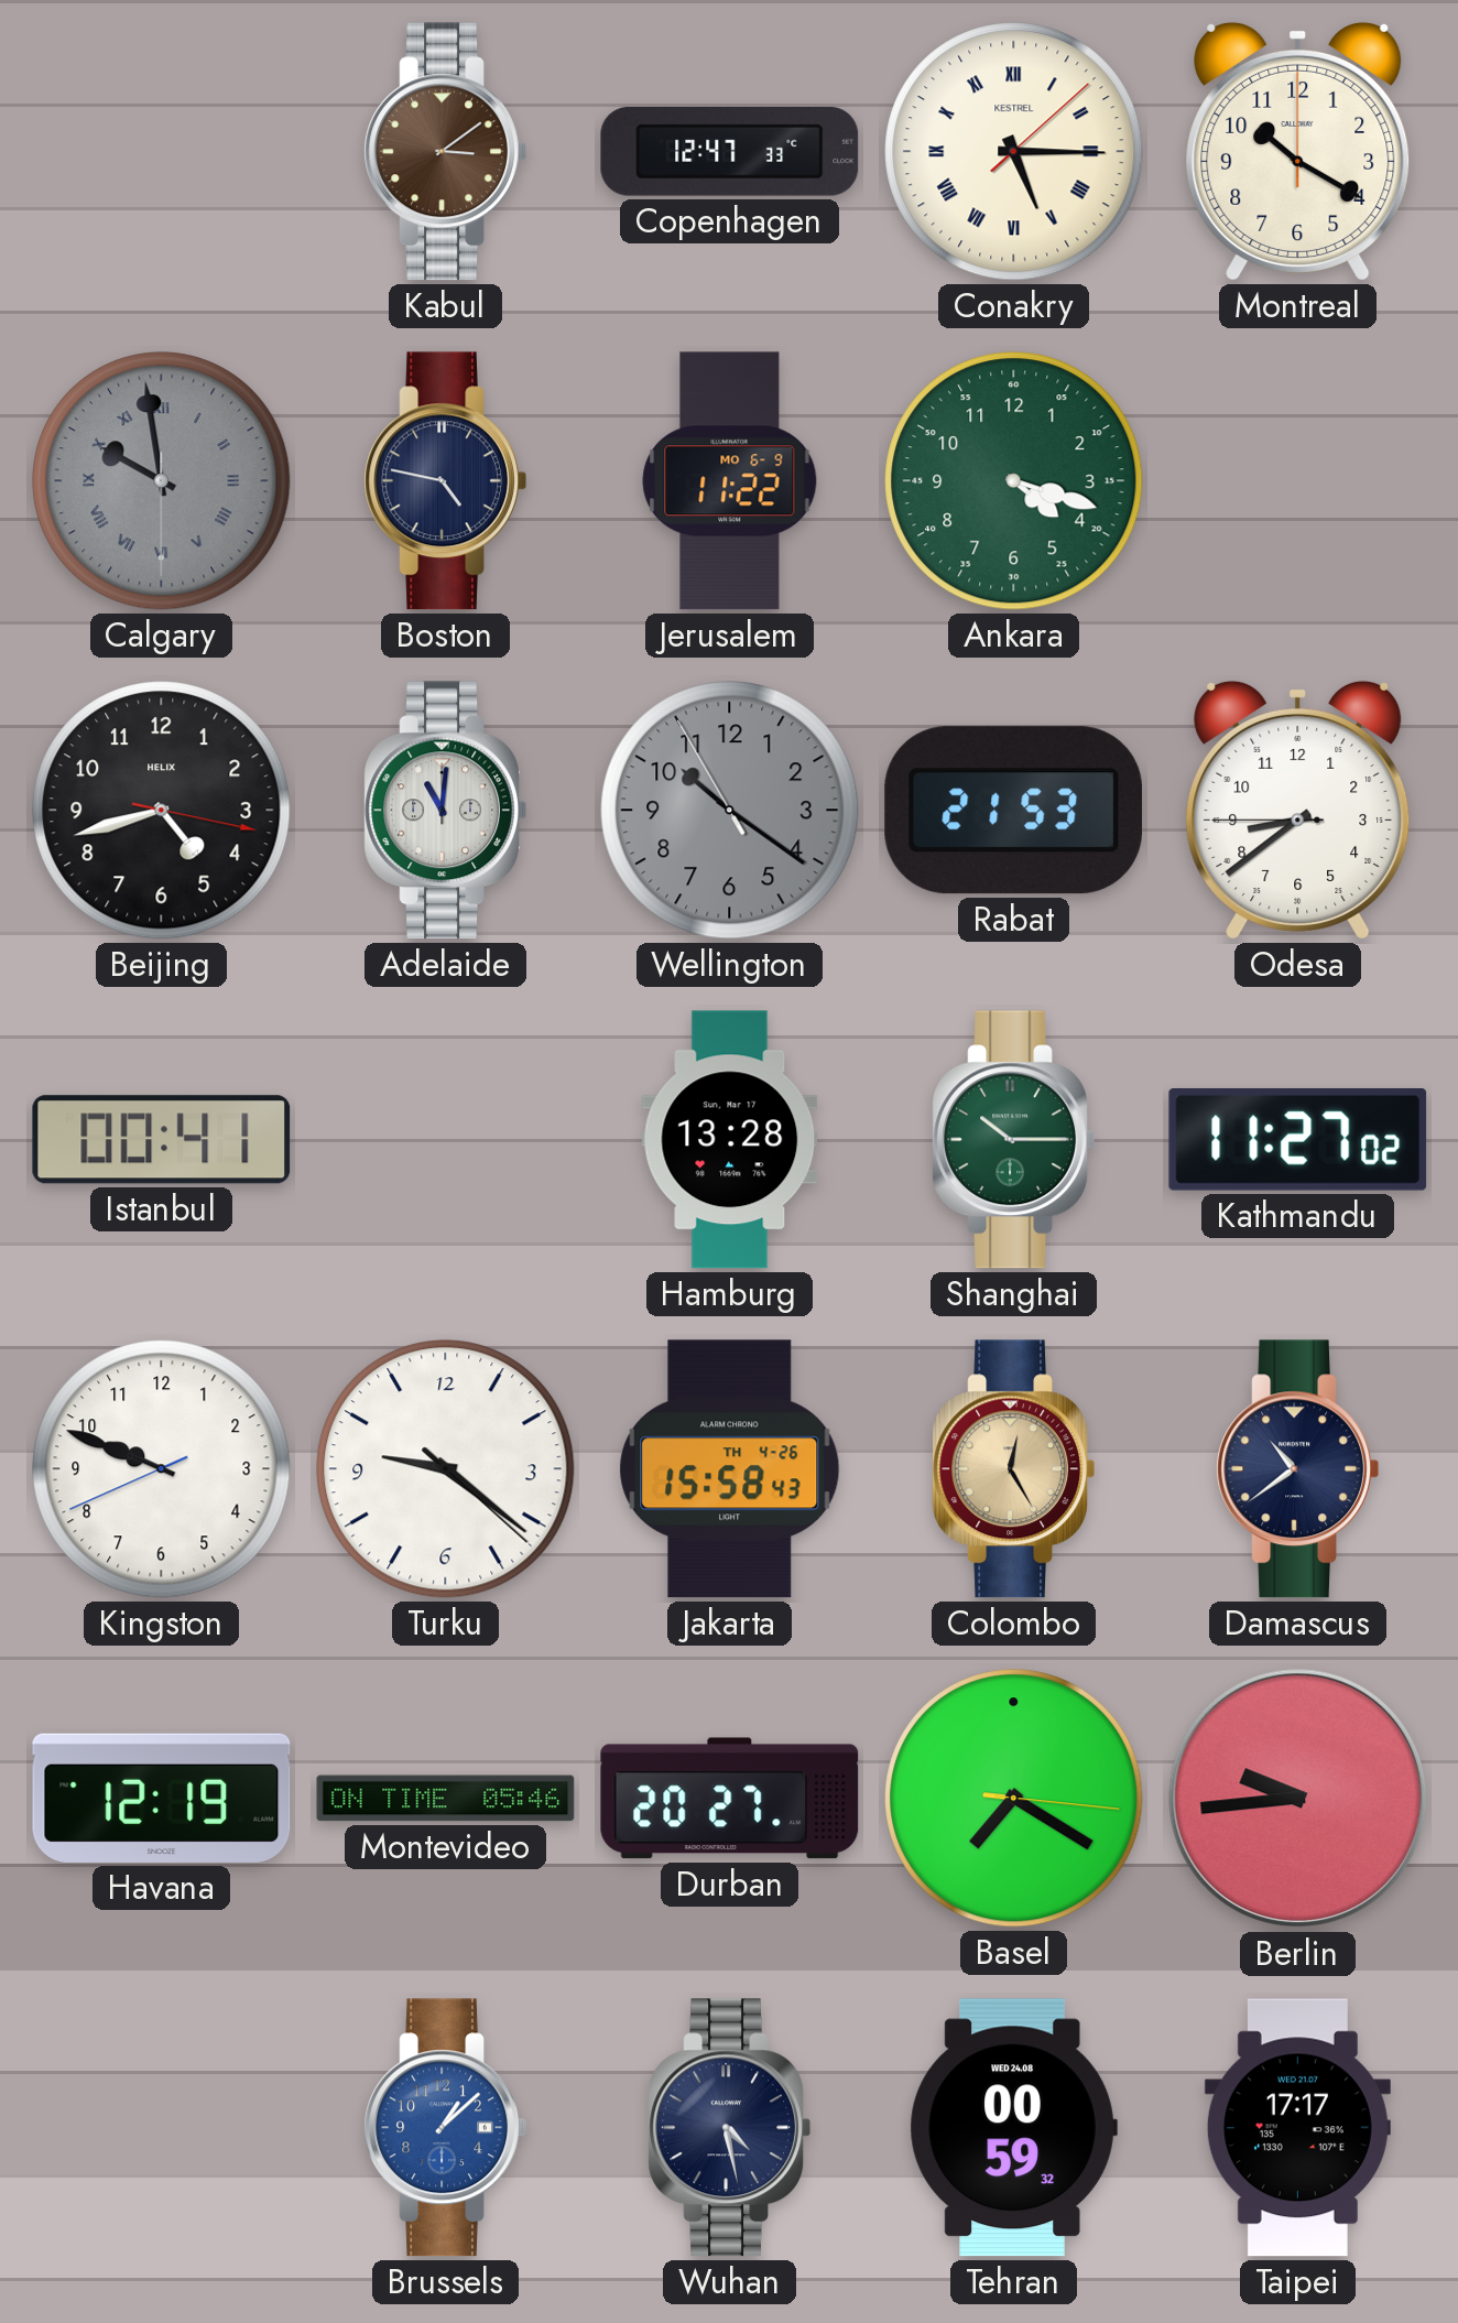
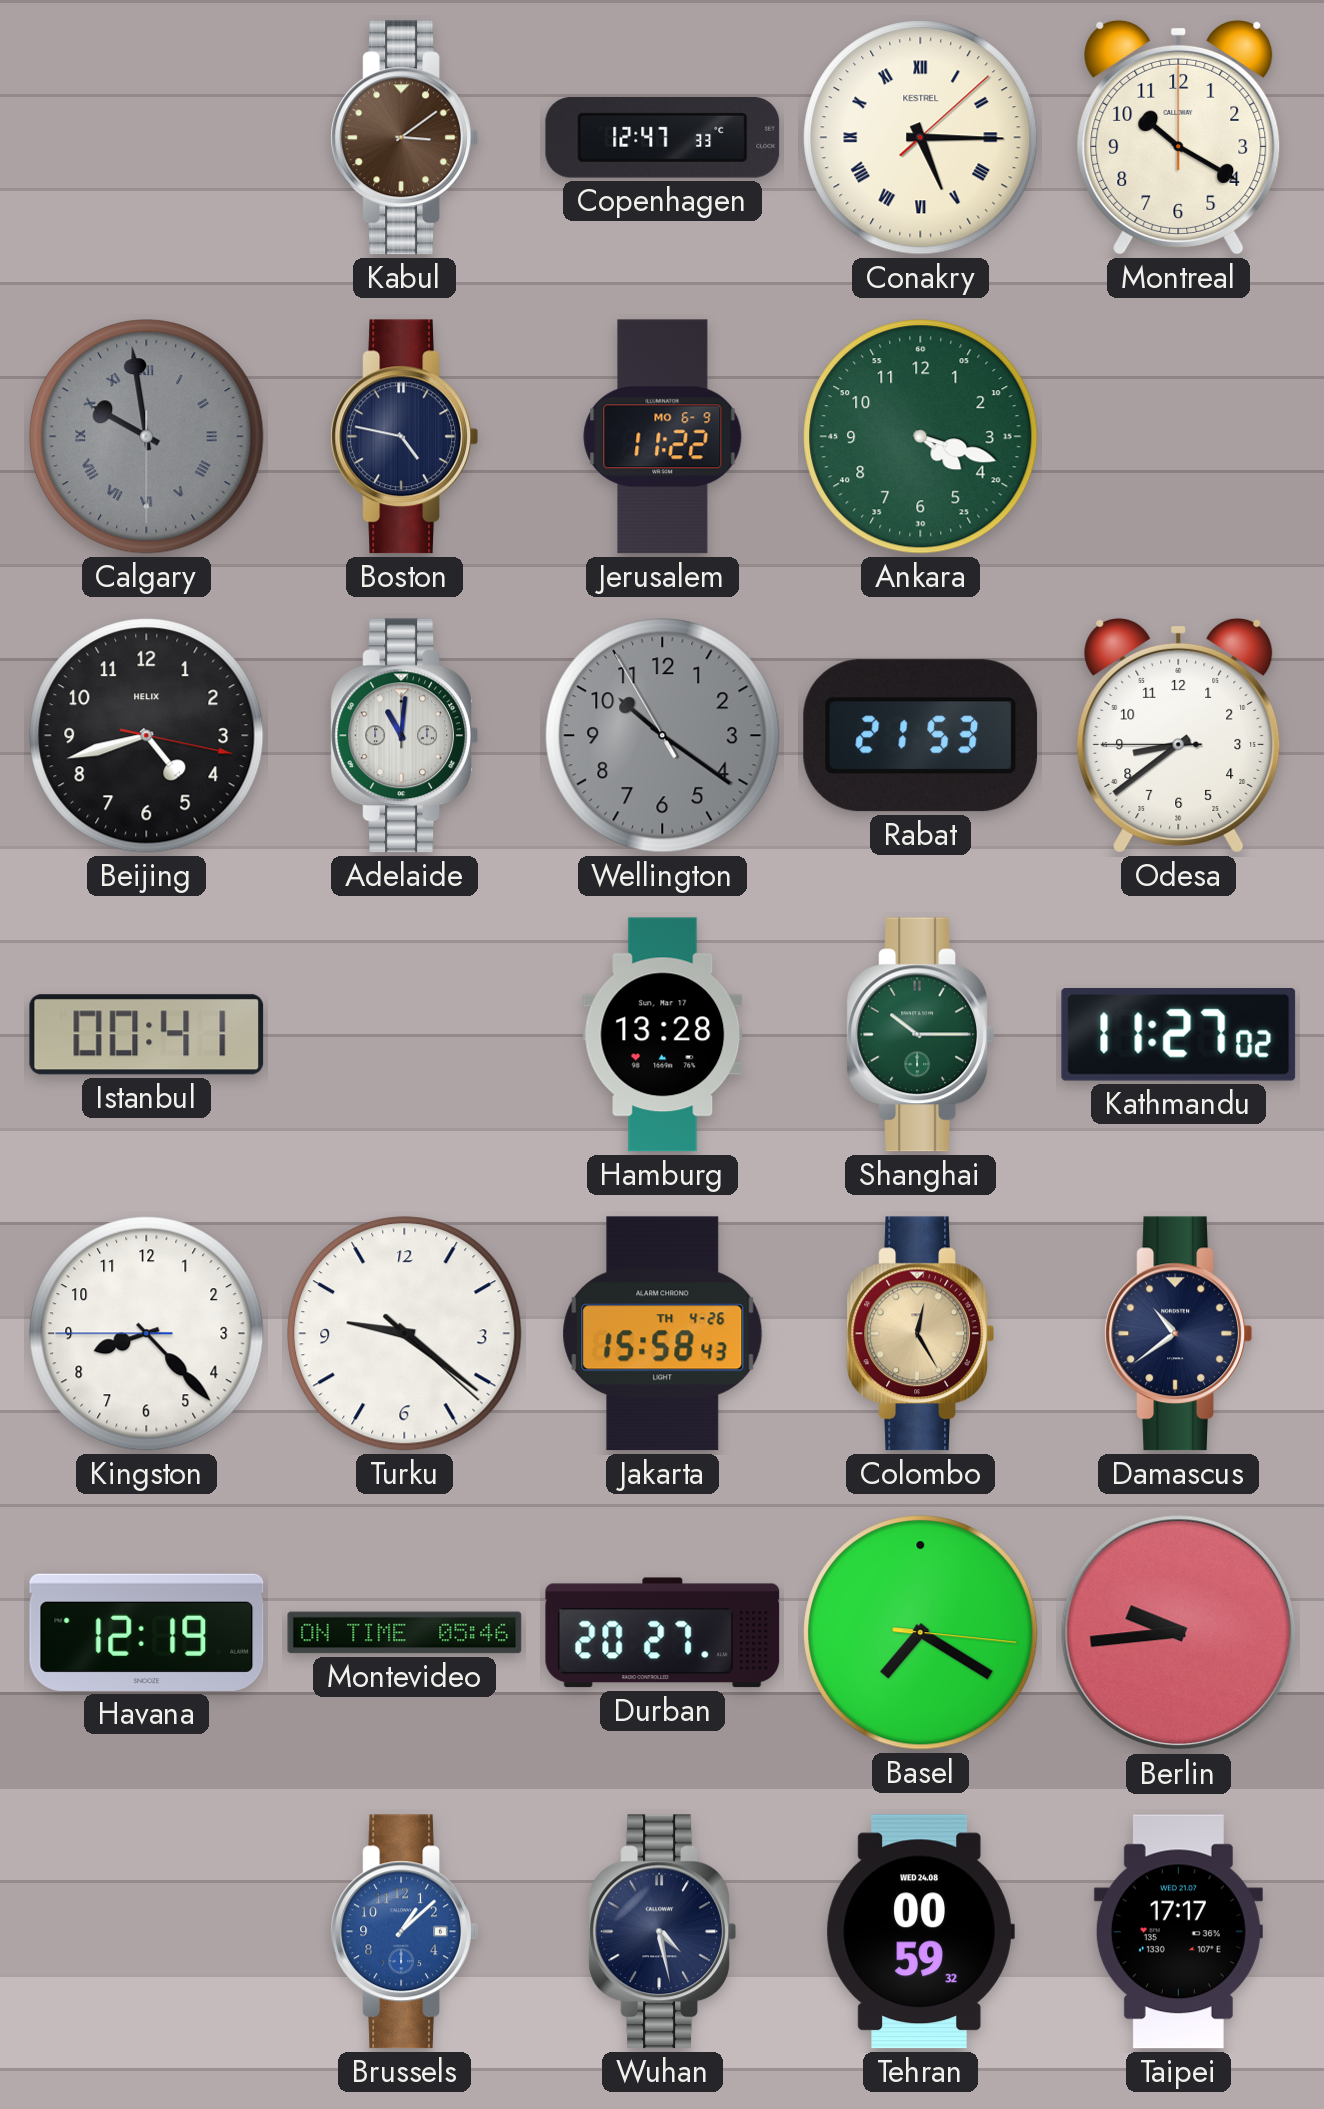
Kingston: 9:48 -> 8:22 (147, 1334)
